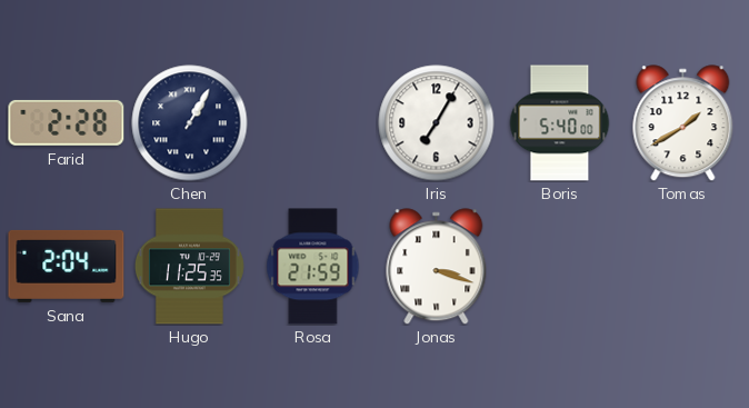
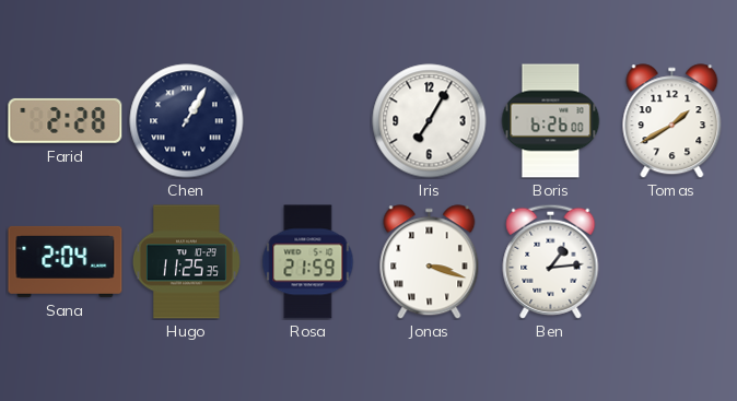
Boris: 5:40 -> 6:26 (551, 121)
Ben: none -> 1:14 (551, 261)
